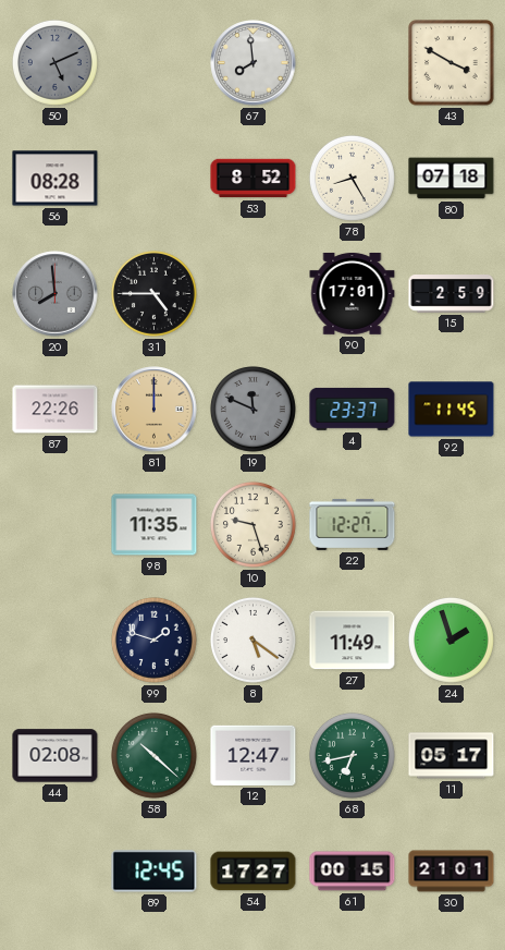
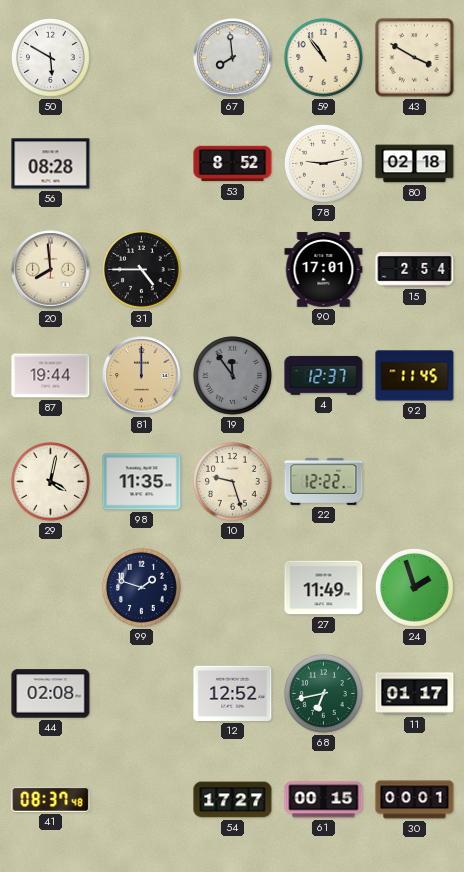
50: 5:11 -> 5:50 (51, 57)
50 dial: grey -> white (51, 57)
59: none -> 10:54 (324, 57)
78: 8:25 -> 9:13 (324, 163)
80: 07:18 -> 02:18 (415, 164)
20 dial: grey -> cream (51, 270)
15: 2:59 -> 2:54 (415, 270)
87: 22:26 -> 19:44 (51, 376)
19: 11:49 -> 11:54 (233, 375)
4: 23:37 -> 12:37 (324, 375)
29: none -> 4:02 (51, 481)
22: 12:27 -> 12:22 (324, 481)
8: 5:21 -> none (254, 640)
58: 10:22 -> none (155, 755)
12: 12:47 -> 12:52 (233, 693)
11: 05:17 -> 01:17 (415, 694)
41: none -> 08:37 (51, 799)
89: 12:45 -> none (155, 872)
30: 21:01 -> 00:01 (415, 800)
